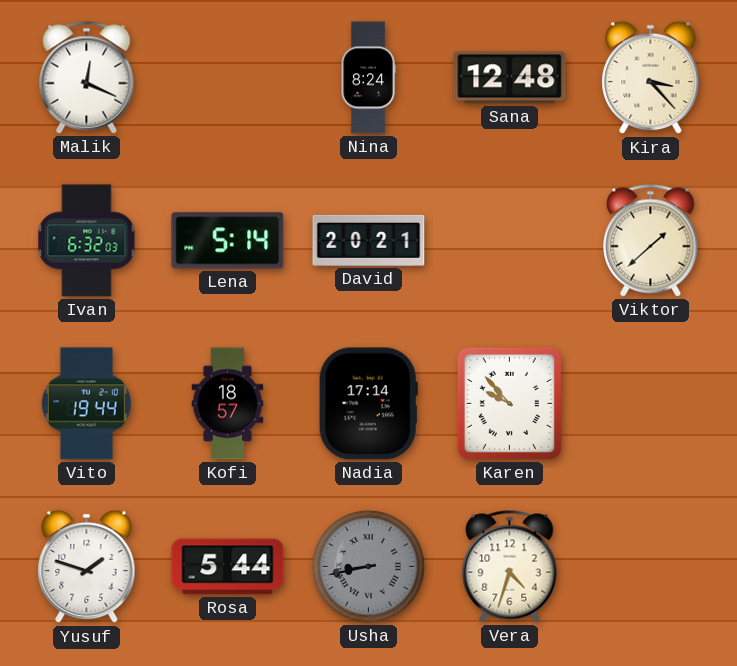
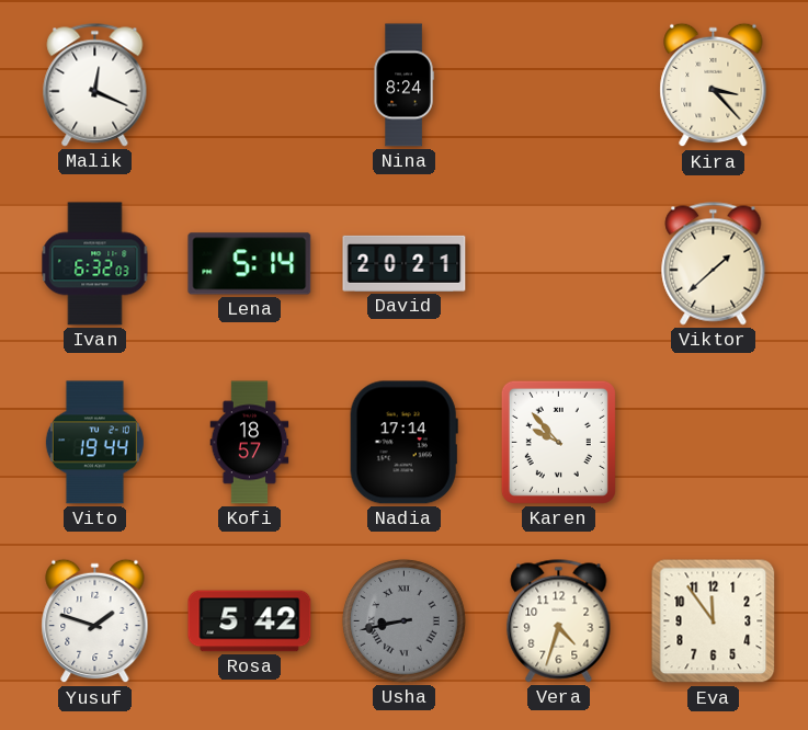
Sana: 12:48 -> none (510, 78)
Rosa: 5:44 -> 5:42 (250, 621)
Eva: none -> 11:54 (714, 621)
